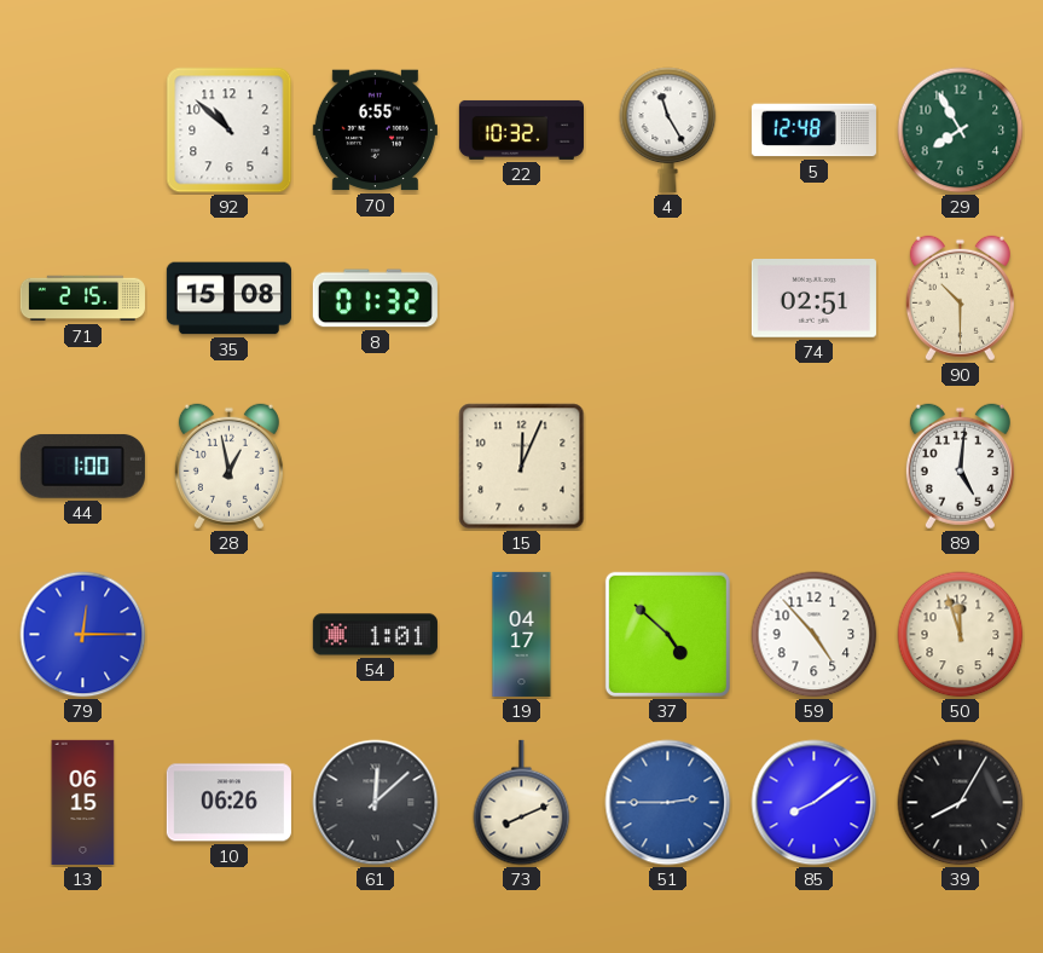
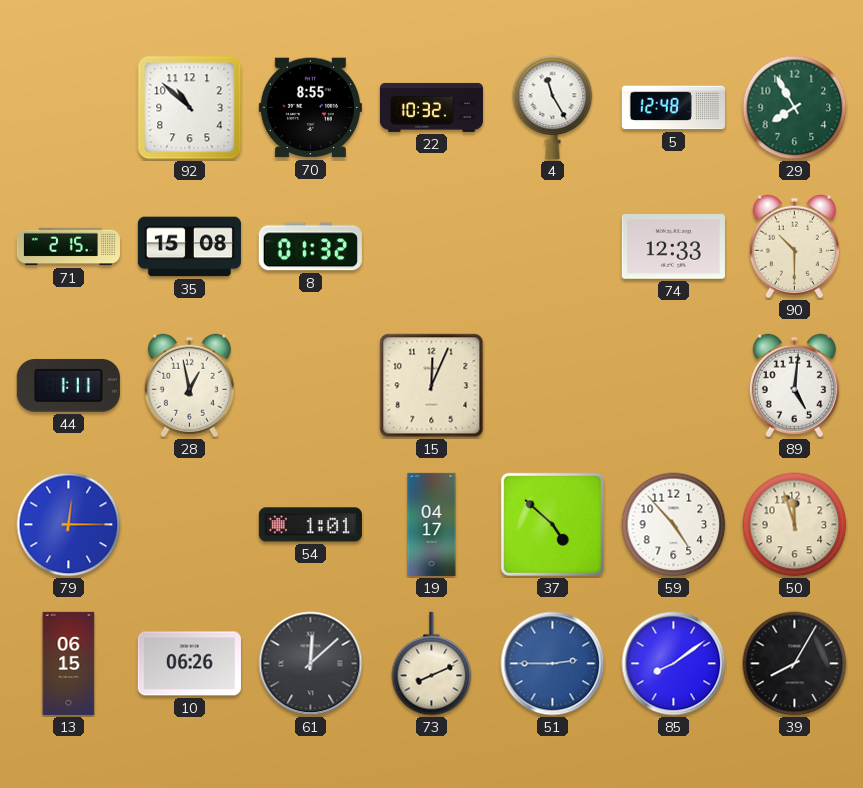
70: 6:55 -> 8:55 (310, 108)
74: 02:51 -> 12:33 (673, 247)
44: 1:00 -> 1:11 (68, 385)
